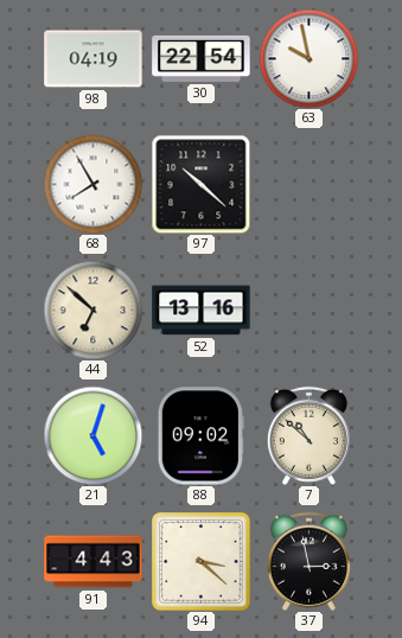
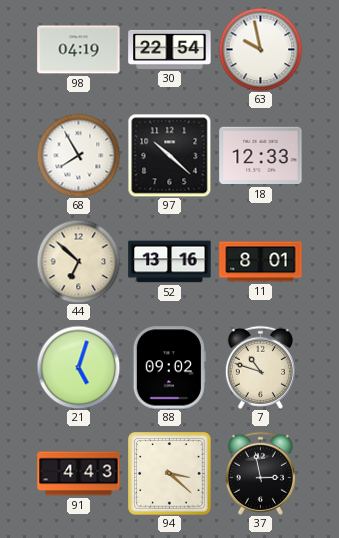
18: none -> 12:33 (261, 156)
11: none -> 8:01 (261, 262)
7: 10:52 -> 10:48 (260, 367)
